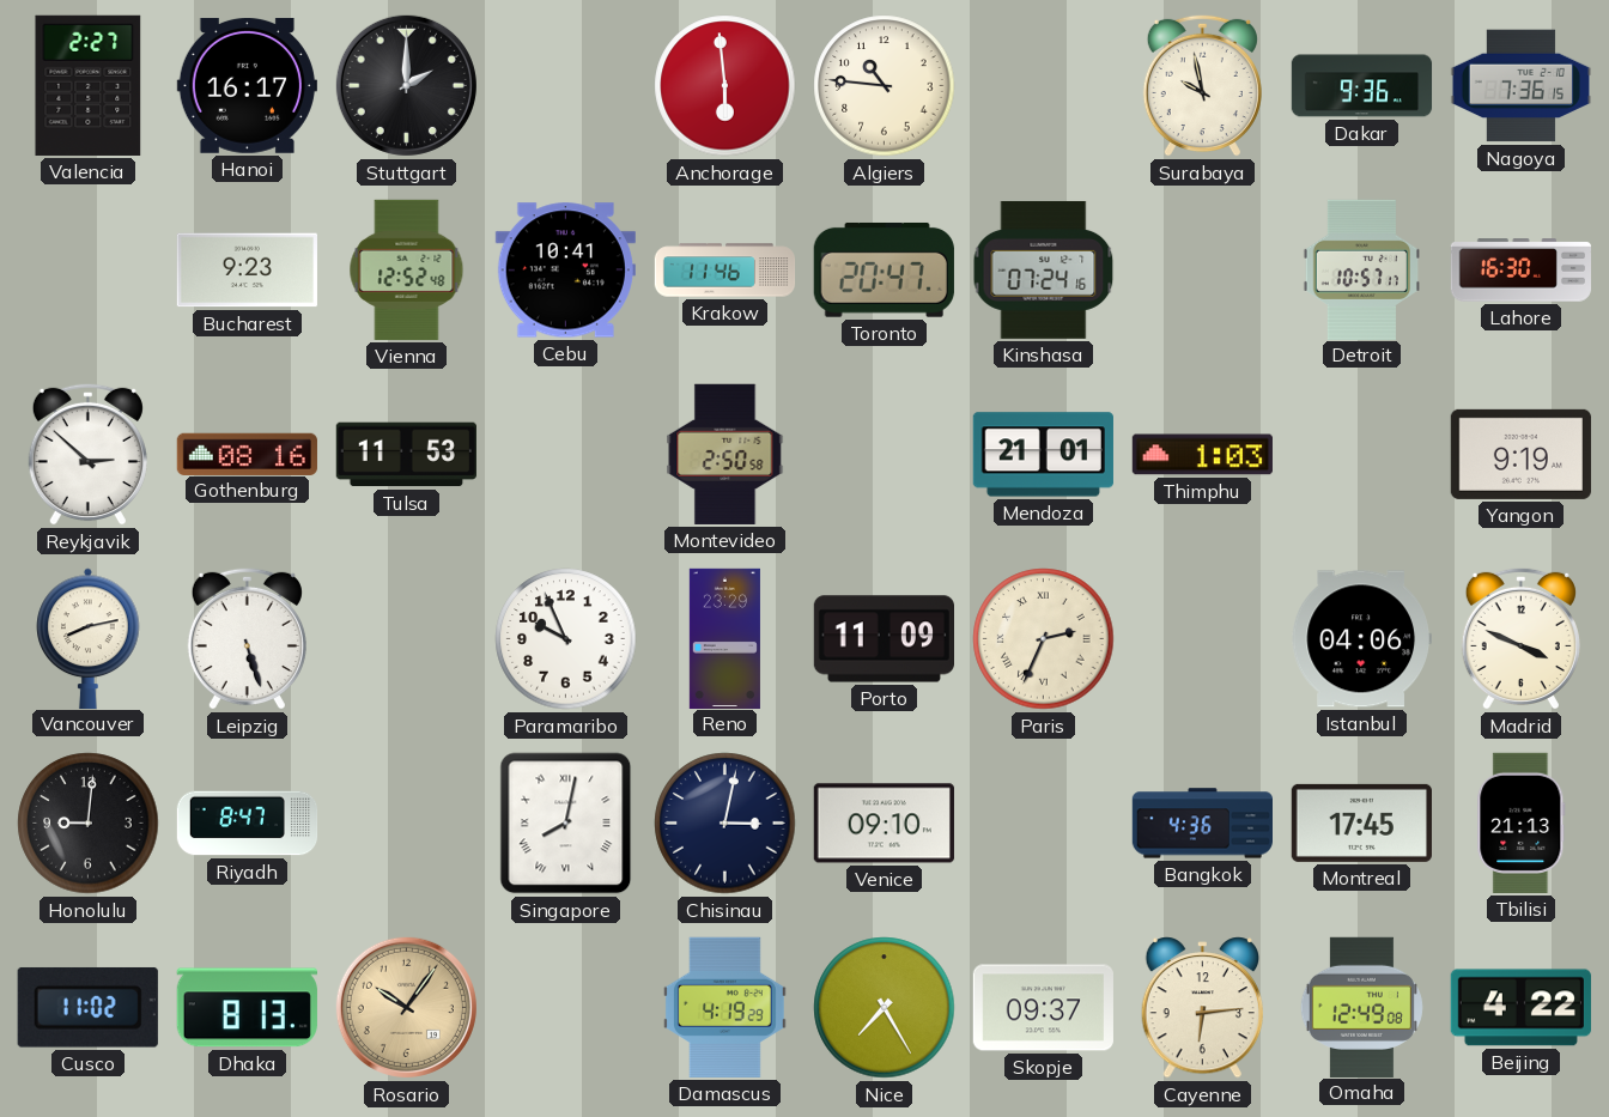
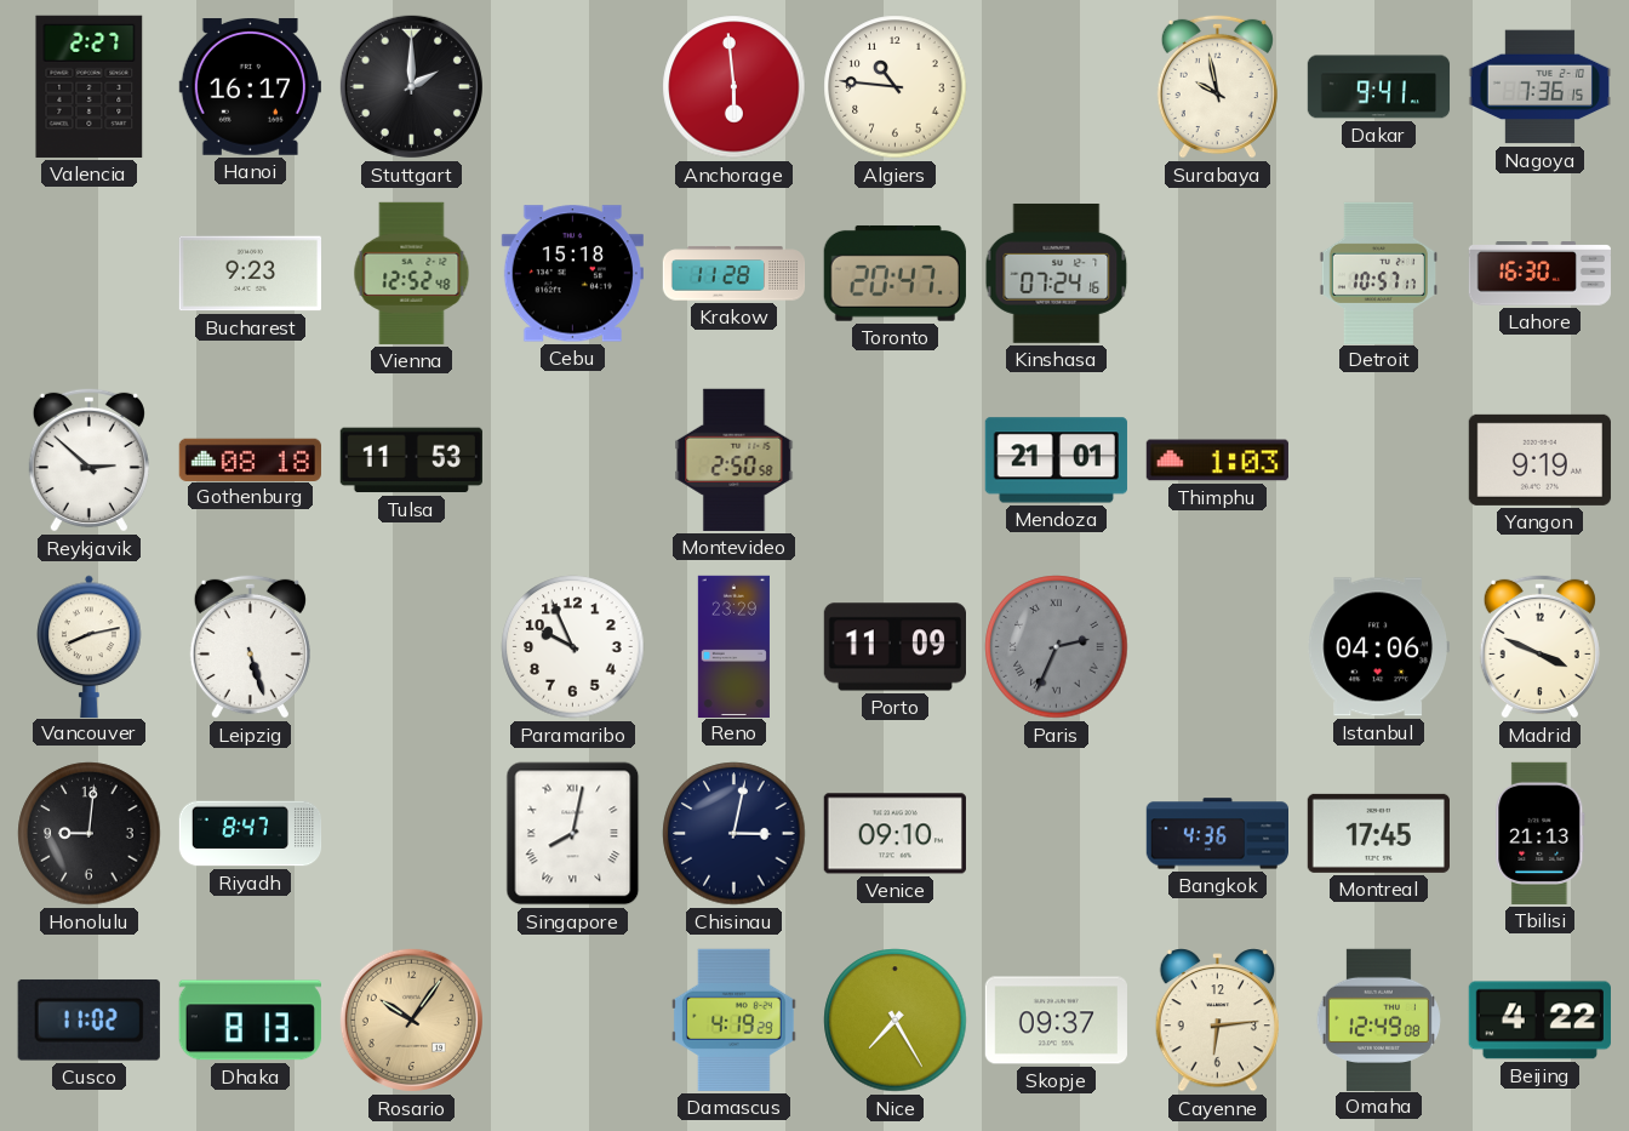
Dakar: 9:36 -> 9:41 (1379, 87)
Cebu: 10:41 -> 15:18 (572, 274)
Krakow: 11:46 -> 11:28 (735, 274)
Gothenburg: 08:16 -> 08:18 (250, 459)
Paris dial: cream -> grey (1057, 647)
